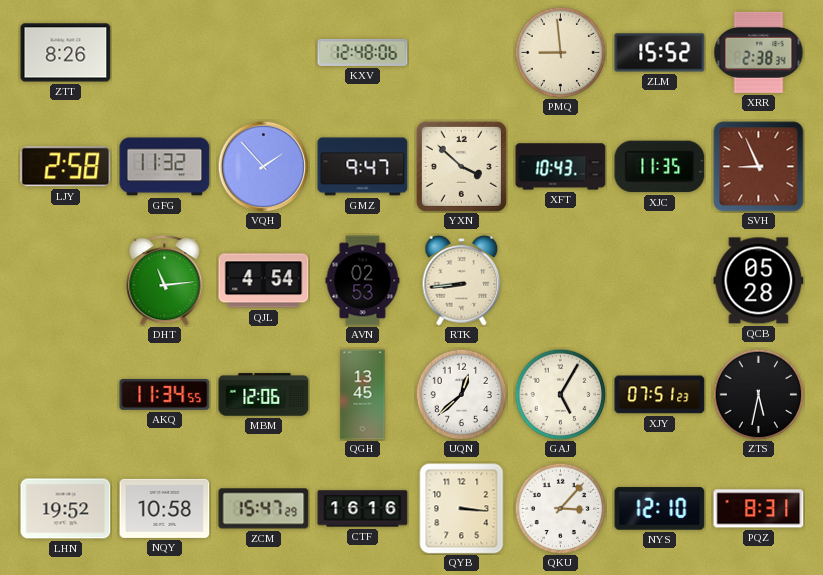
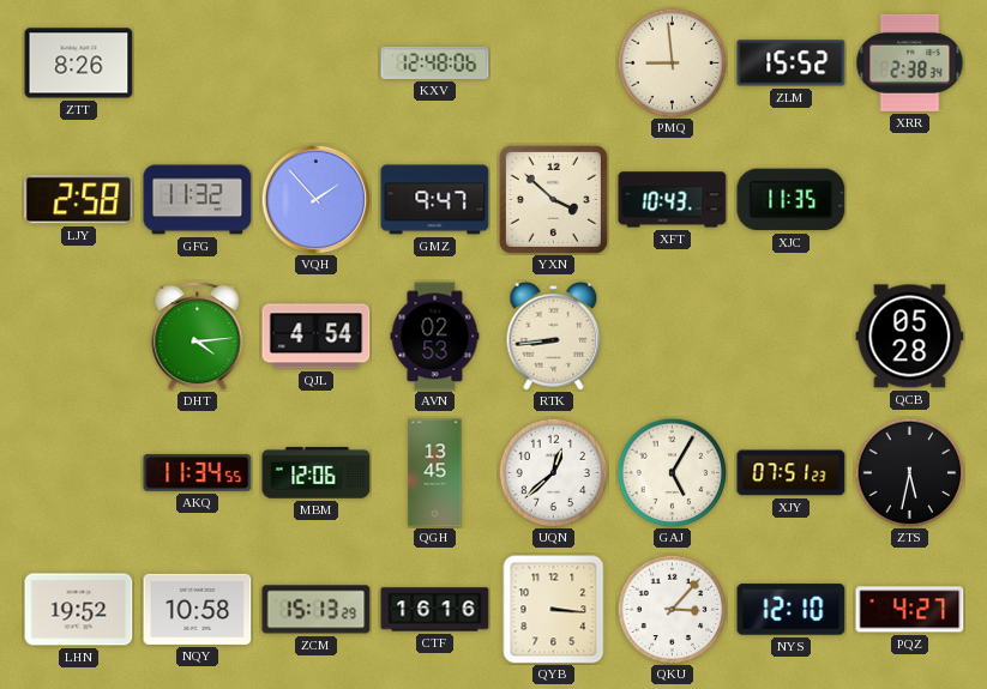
SVH: 8:56 -> none (759, 167)
DHT: 11:14 -> 4:14 (198, 337)
ZCM: 15:47 -> 15:13 (317, 610)
PQZ: 8:31 -> 4:27 (910, 610)
